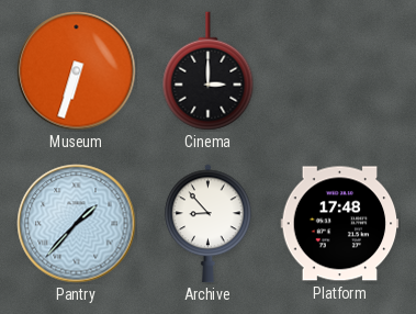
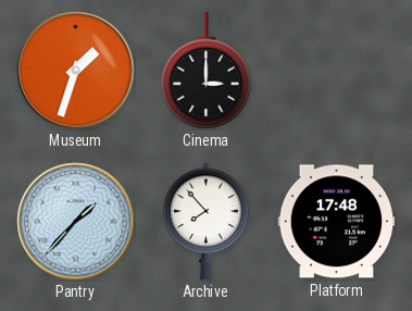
Museum: 6:33 -> 1:33 (76, 71)
Archive: 8:53 -> 7:53 (207, 222)
